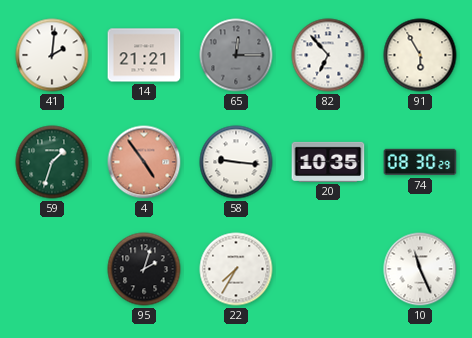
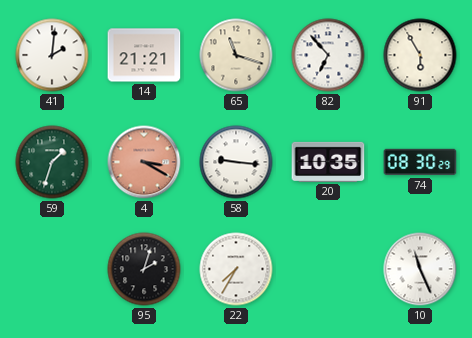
65: 12:15 -> 11:18 (236, 55)
65 dial: grey -> cream (236, 55)
4: 4:54 -> 3:20 (144, 162)
